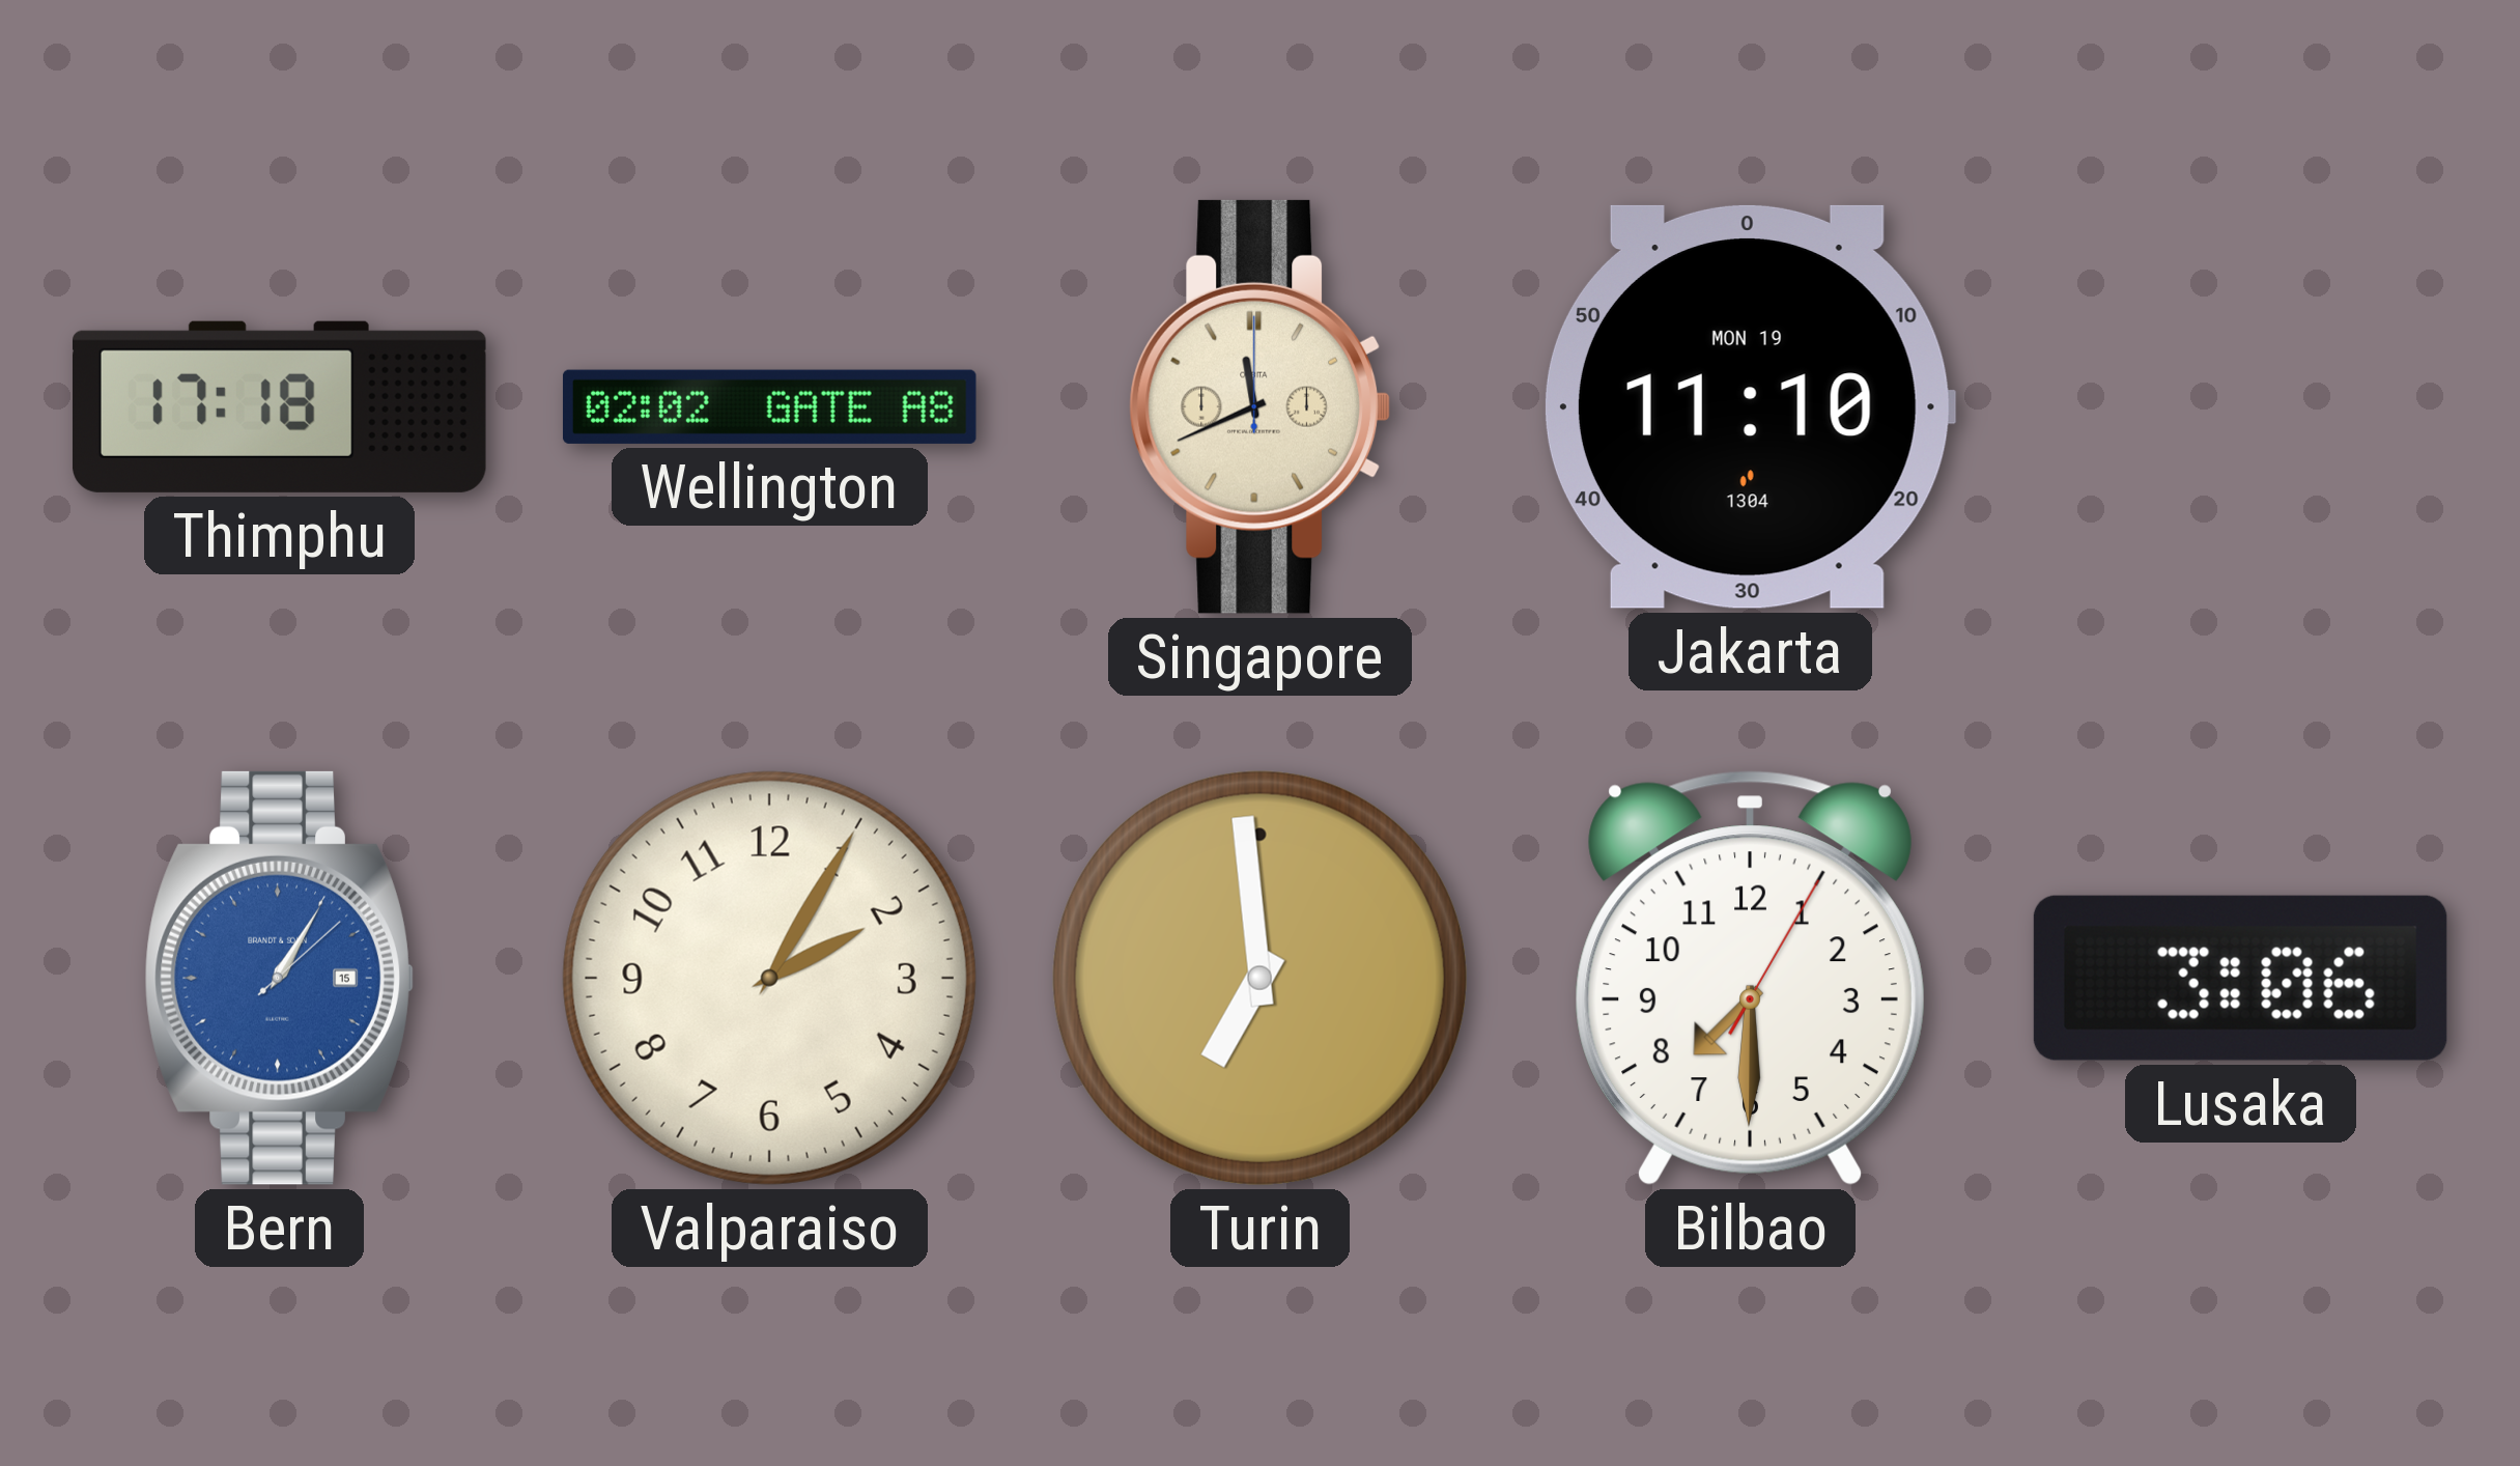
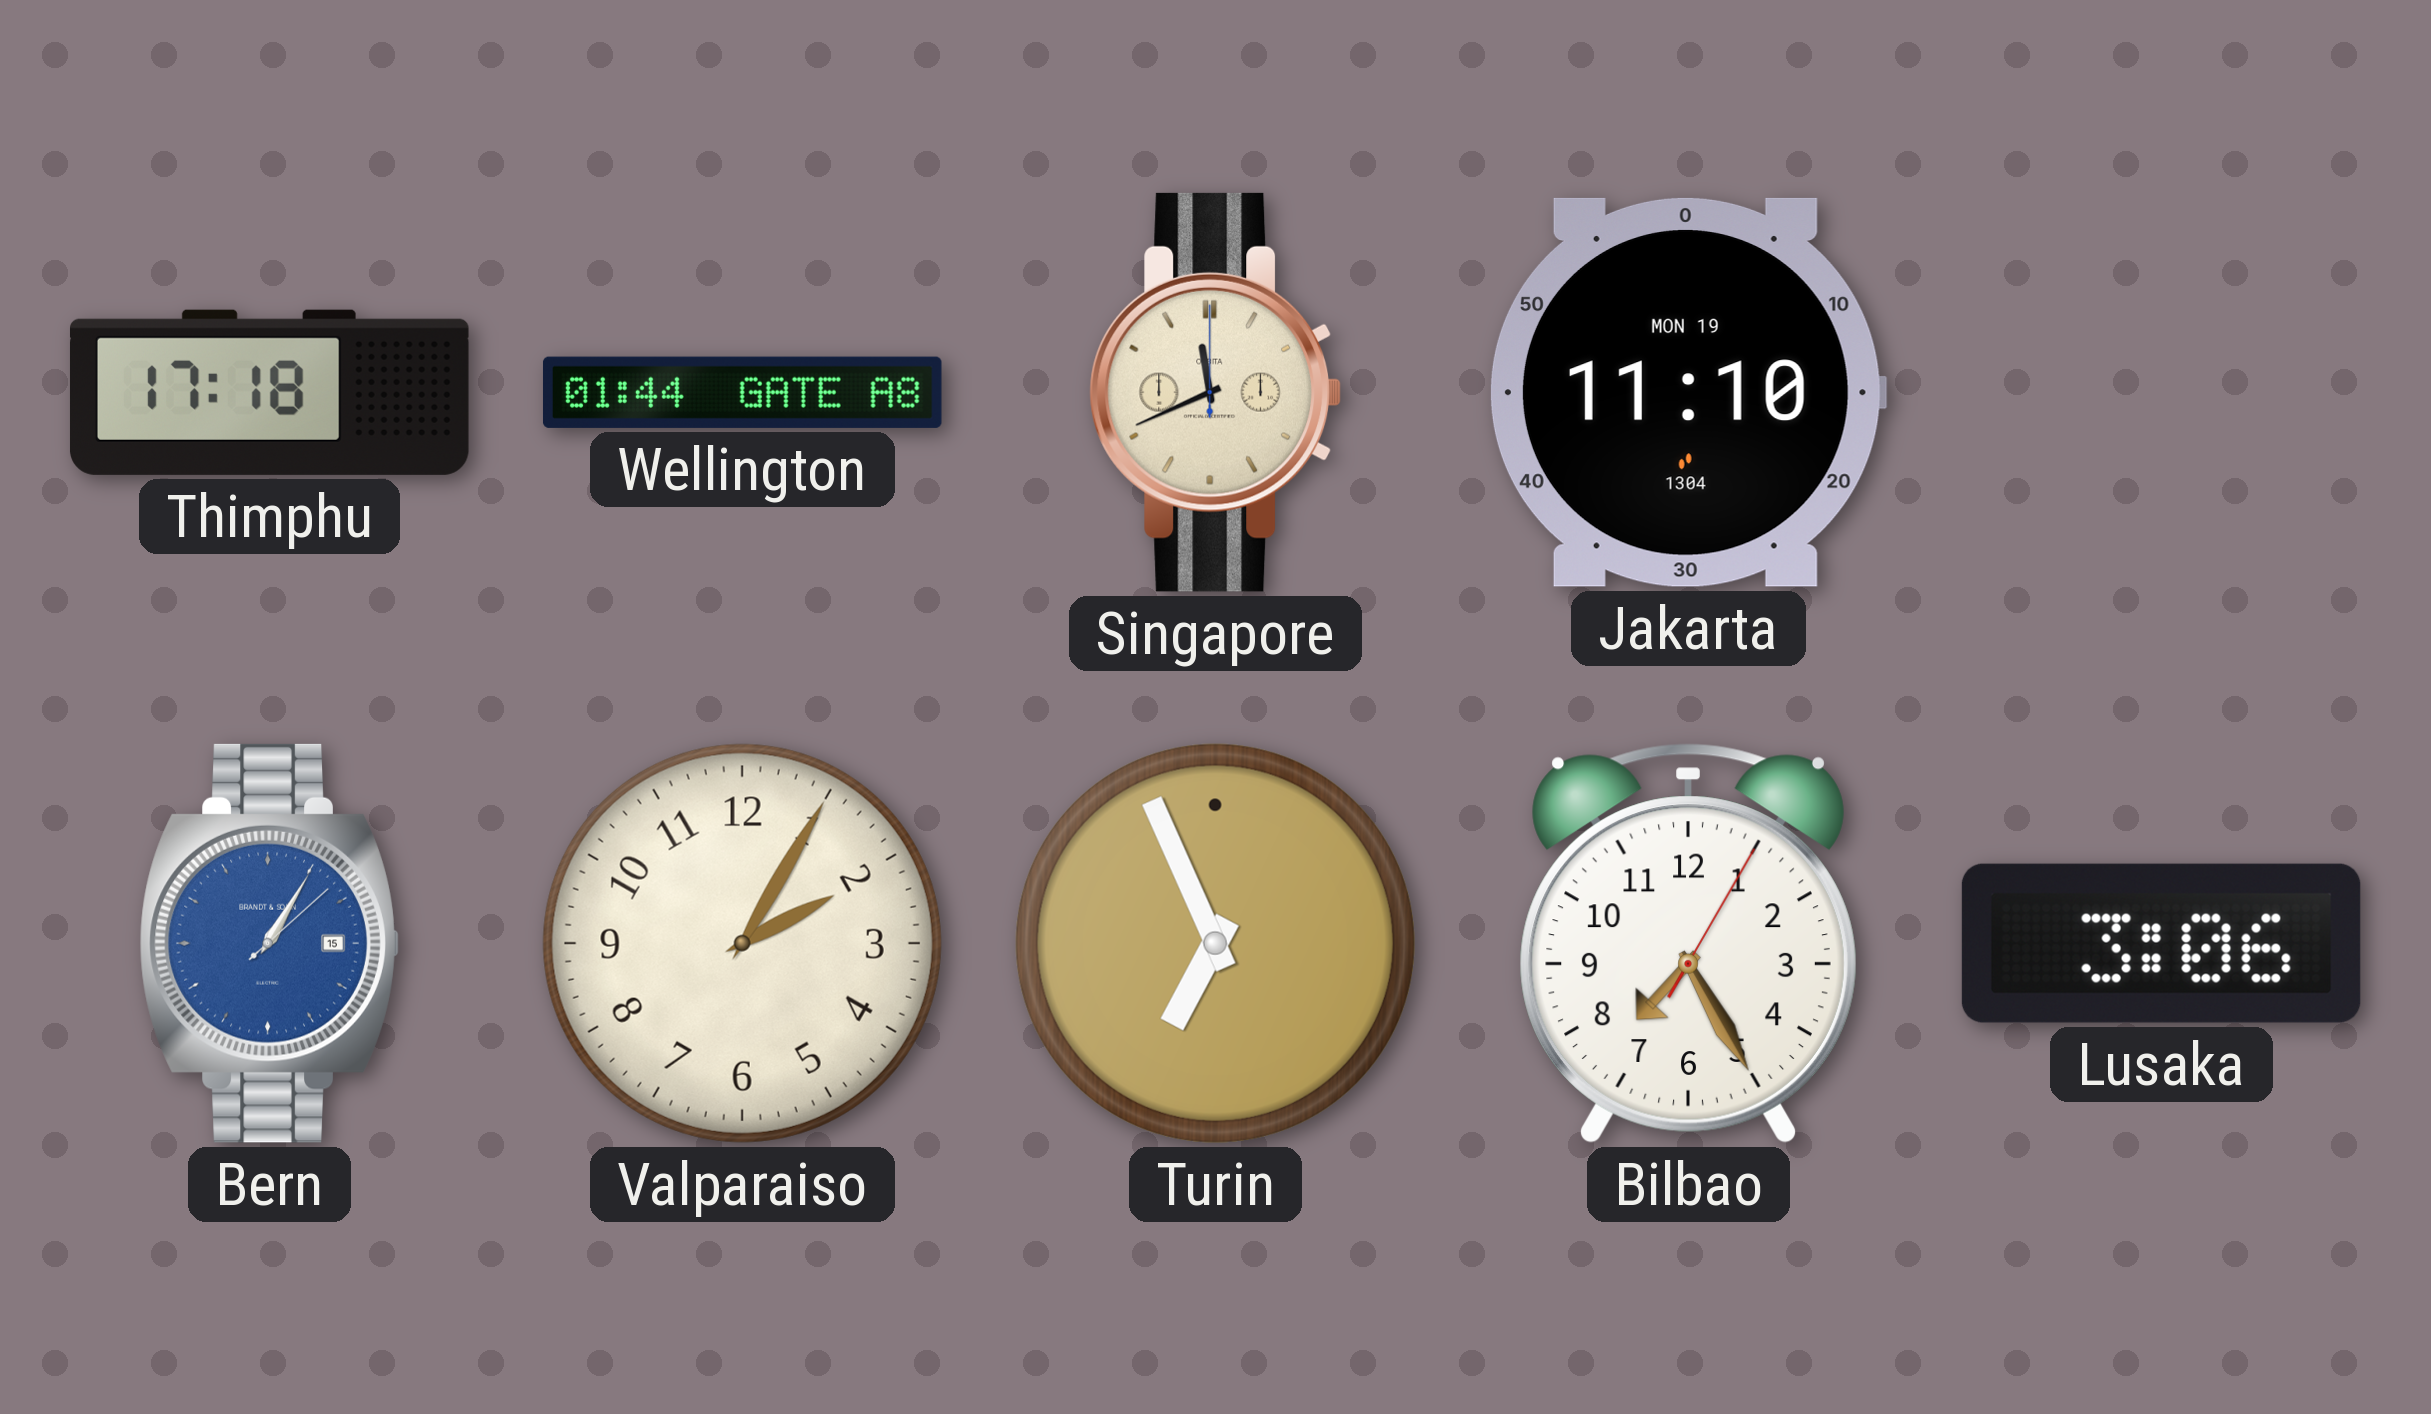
Wellington: 02:02 -> 01:44 (742, 392)
Turin: 6:59 -> 6:56 (1215, 943)
Bilbao: 7:30 -> 7:25 (1688, 943)
